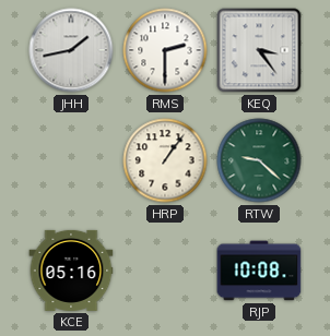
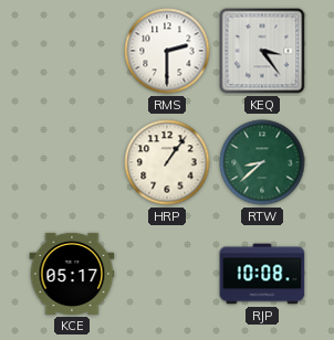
JHH: 1:43 -> none (71, 50)
RTW: 9:22 -> 8:38 (262, 162)
KCE: 05:16 -> 05:17 (72, 274)
